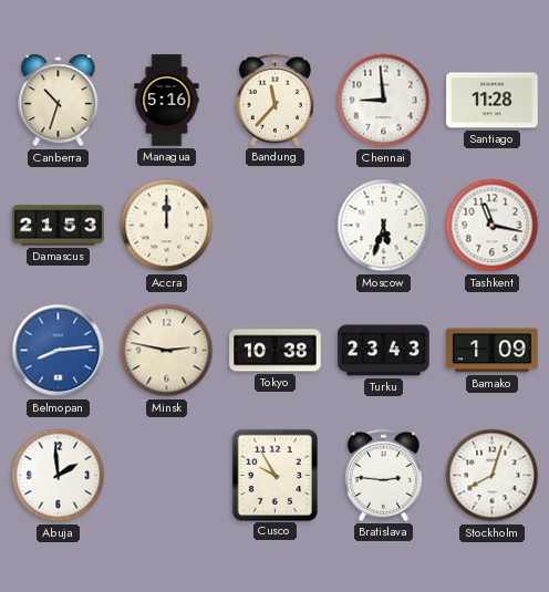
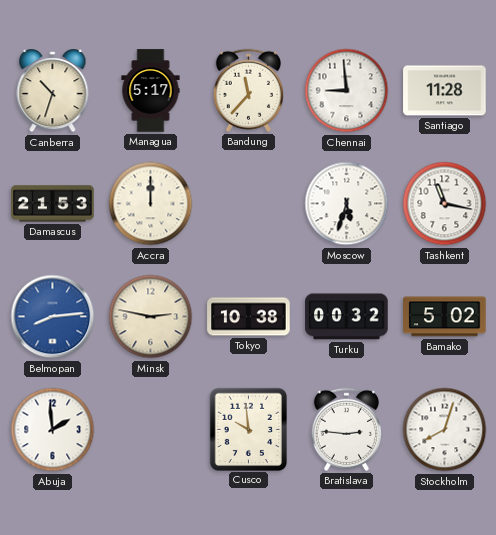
Managua: 5:16 -> 5:17 (151, 91)
Turku: 23:43 -> 00:32 (347, 317)
Bamako: 1:09 -> 5:02 (445, 317)
Cusco: 9:55 -> 9:59 (248, 429)
